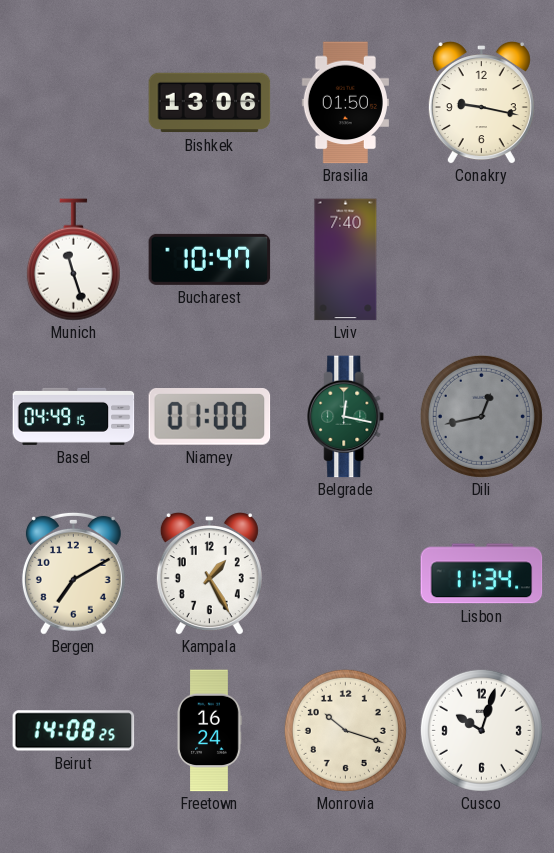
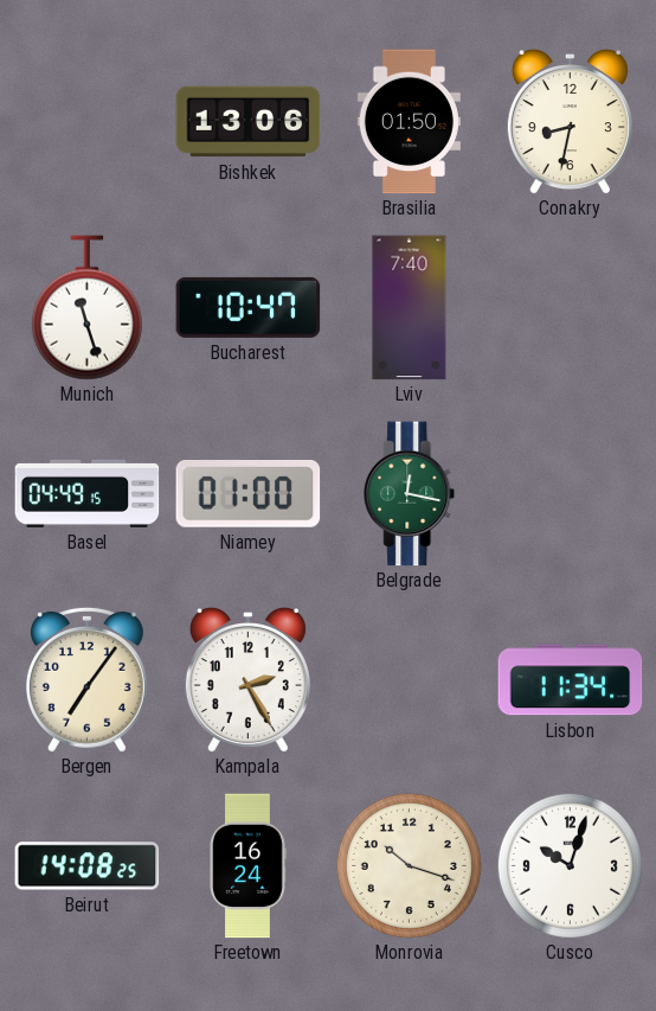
Conakry: 9:17 -> 8:32 (570, 122)
Dili: 12:43 -> none (481, 416)
Bergen: 7:10 -> 7:06 (86, 679)
Kampala: 1:25 -> 2:25 (247, 680)
